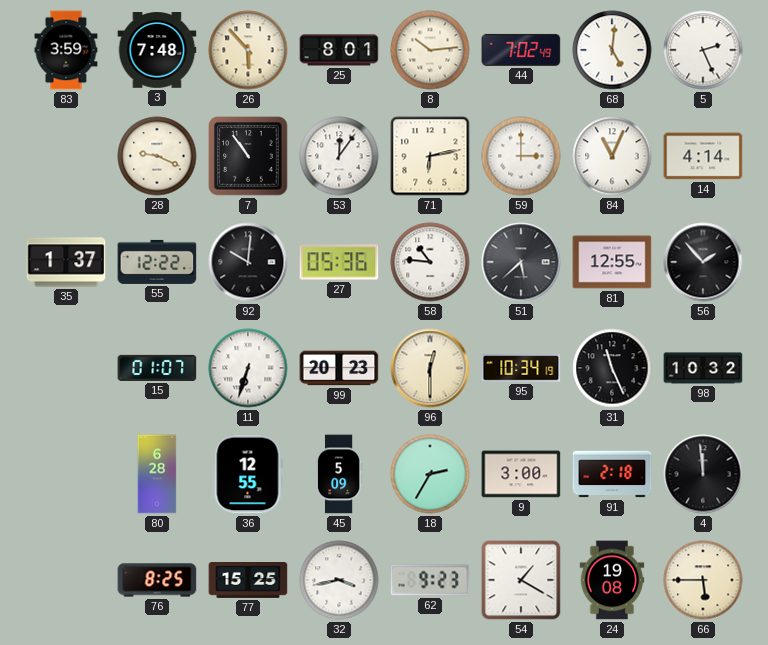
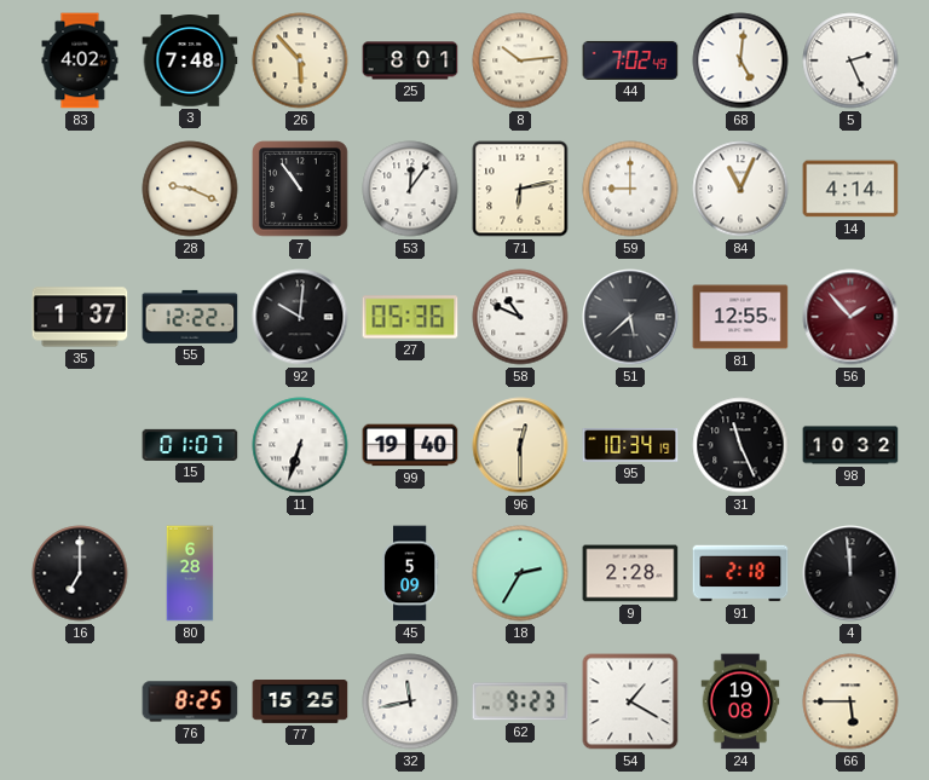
83: 3:59 -> 4:02 (80, 60)
59: 3:00 -> 9:00 (630, 189)
58: 10:46 -> 10:49 (520, 317)
56 dial: black -> burgundy (850, 317)
99: 20:23 -> 19:40 (410, 445)
16: none -> 7:00 (80, 573)
36: 12:55 -> none (248, 474)
9: 3:00 -> 2:28 (630, 573)
32: 3:43 -> 11:43 (410, 701)
